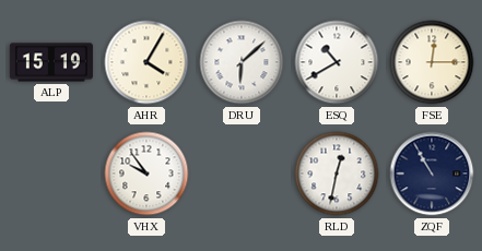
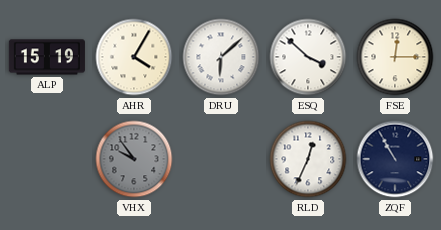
ESQ: 10:40 -> 3:52 (308, 57)
VHX dial: white -> grey (134, 159)
RLD: 12:32 -> 12:34 (308, 159)
